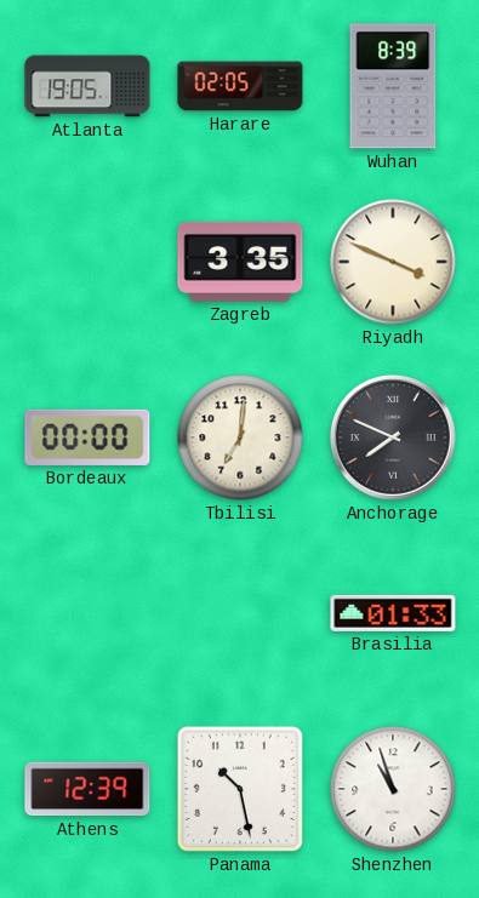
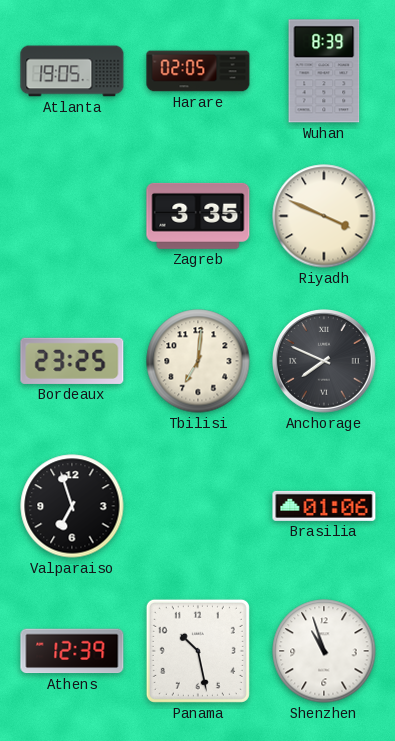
Bordeaux: 00:00 -> 23:25 (72, 361)
Valparaiso: none -> 6:57 (72, 506)
Brasilia: 01:33 -> 01:06 (324, 506)
